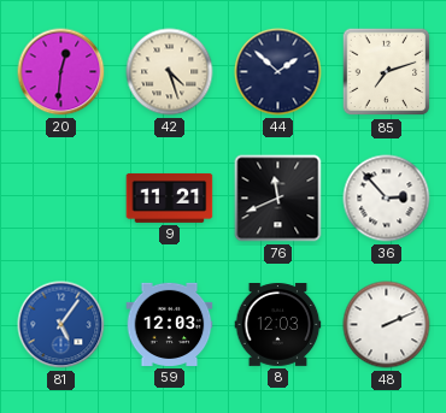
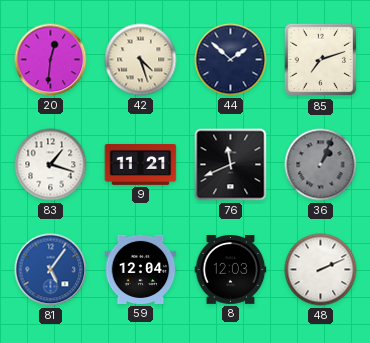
83: none -> 1:18 (51, 165)
36: 2:53 -> 1:04 (321, 165)
36 dial: white -> grey (321, 165)
59: 12:03 -> 12:04 (141, 269)
